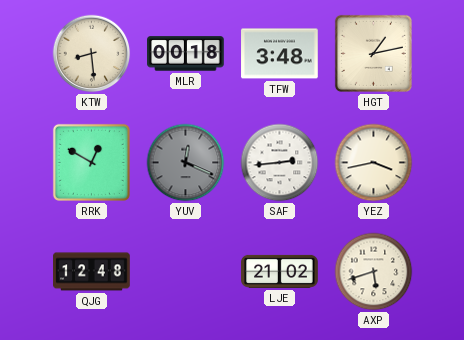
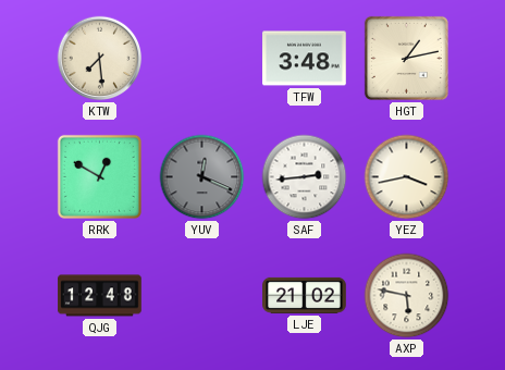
KTW: 8:29 -> 7:29 (100, 59)
MLR: 00:18 -> none (186, 54)
AXP: 5:42 -> 5:47 (407, 296)
